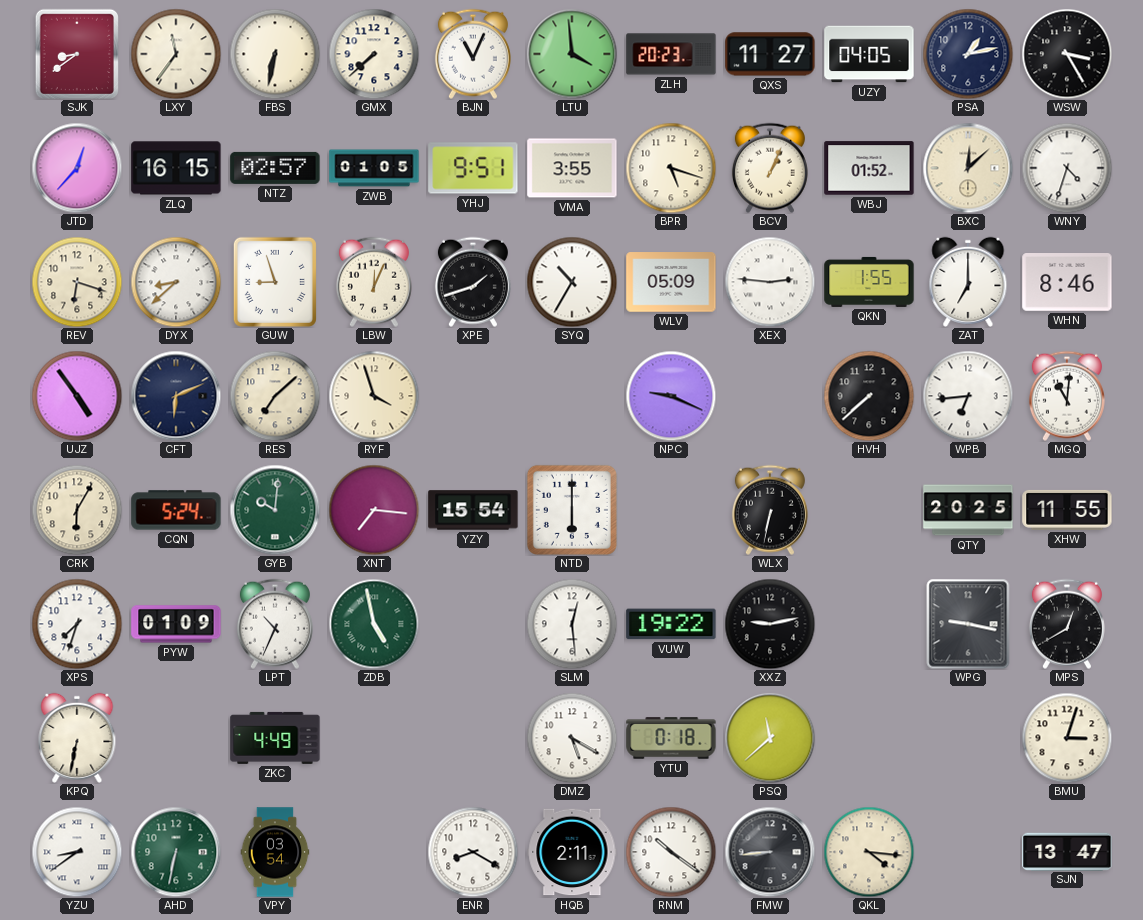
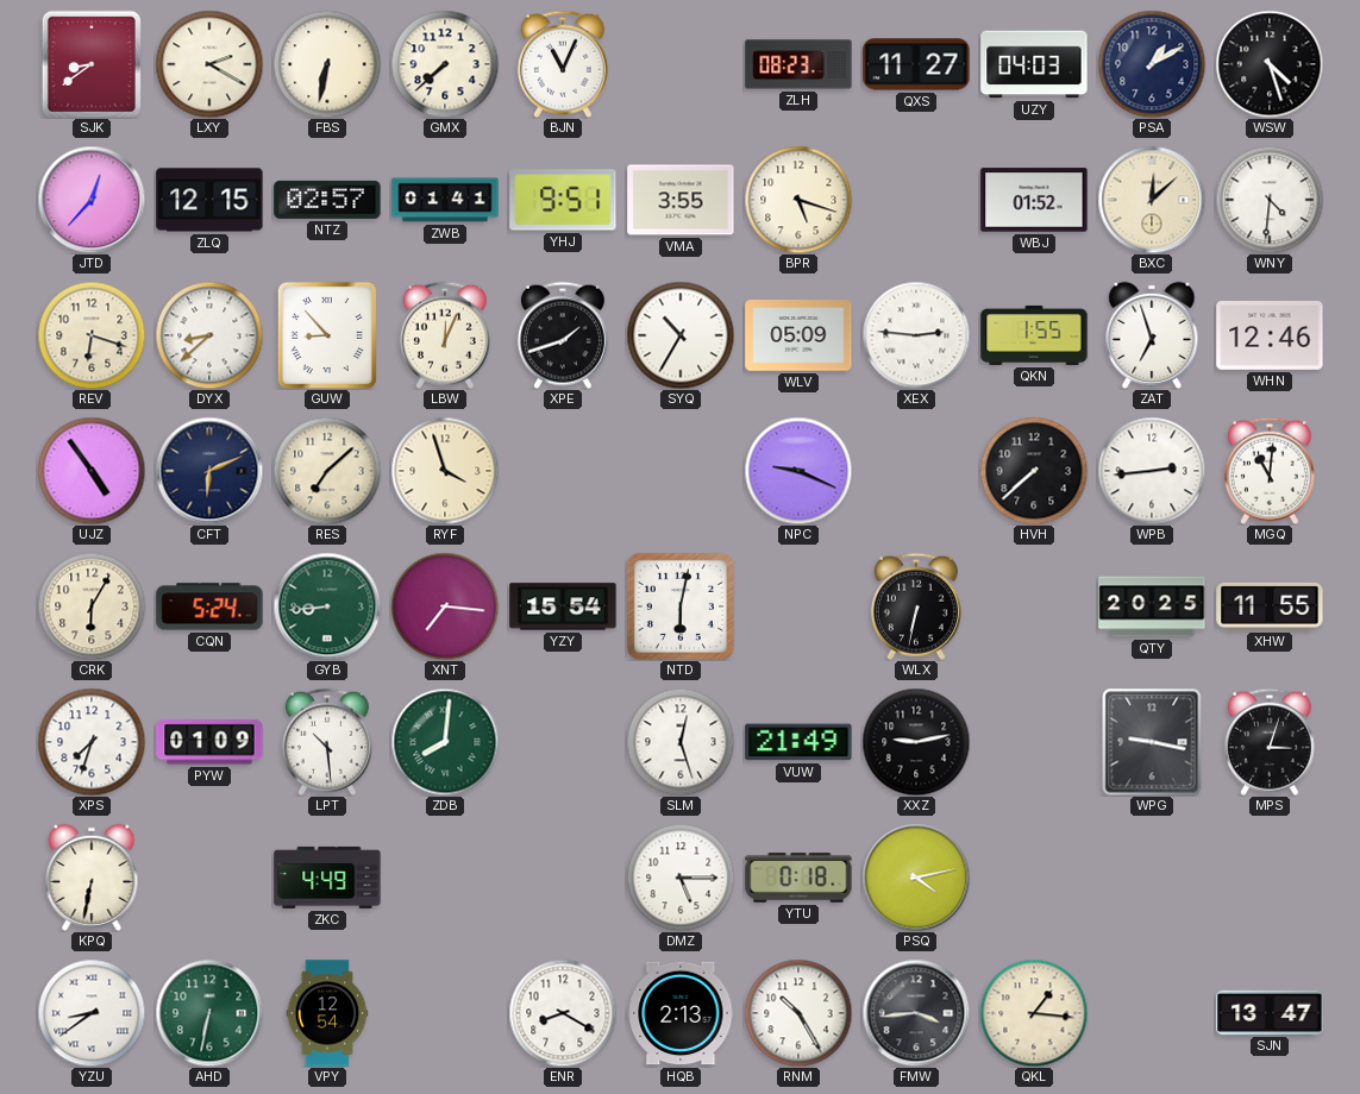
LXY: 11:36 -> 2:20 (209, 64)
LTU: 3:59 -> none (572, 54)
ZLH: 20:23 -> 08:23 (798, 64)
UZY: 04:05 -> 04:03 (1034, 64)
PSA: 1:13 -> 1:10 (1152, 64)
WSW: 3:25 -> 4:27 (1270, 64)
ZLQ: 16:15 -> 12:15 (209, 200)
ZWB: 01:05 -> 01:41 (445, 200)
BCV: 1:04 -> none (770, 168)
WNY: 4:33 -> 4:31 (1270, 200)
GUW: 8:57 -> 8:53 (327, 335)
ZAT: 7:00 -> 6:57 (1152, 335)
WHN: 8:46 -> 12:46 (1270, 337)
WPB: 6:44 -> 2:44 (1152, 471)
GYB: 10:01 -> 8:44 (327, 606)
NTD: 6:00 -> 6:02 (681, 606)
LPT: 10:34 -> 10:29 (327, 742)
ZDB: 4:58 -> 8:01 (445, 742)
SLM: 12:29 -> 12:27 (681, 742)
VUW: 19:22 -> 21:49 (798, 742)
MPS: 12:40 -> 3:03 (1270, 742)
DMZ: 5:20 -> 5:15 (681, 878)
PSQ: 11:38 -> 4:13 (916, 878)
BMU: 3:03 -> none (1067, 738)
VPY: 03:54 -> 12:54 (327, 1013)
HQB: 2:11 -> 2:13 (681, 1013)
RNM: 10:21 -> 10:25 (798, 1013)
FMW: 8:44 -> 3:44 (916, 1013)
QKL: 4:16 -> 1:16 (1034, 1013)
